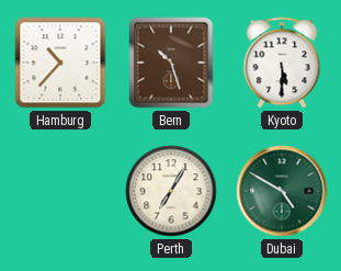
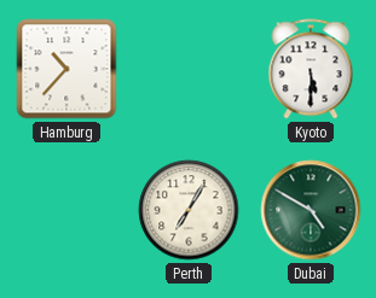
Bern: 10:27 -> none (171, 63)
